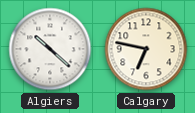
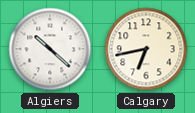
Calgary: 6:47 -> 6:43 (146, 49)
